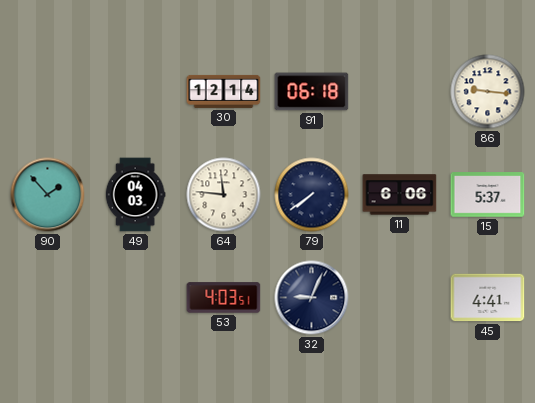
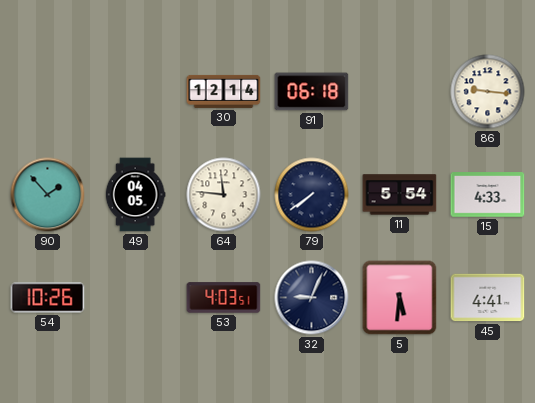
49: 04:03 -> 04:05 (135, 195)
11: 6:06 -> 5:54 (400, 195)
15: 5:37 -> 4:33 (488, 195)
54: none -> 10:26 (48, 298)
5: none -> 5:31 (400, 298)
